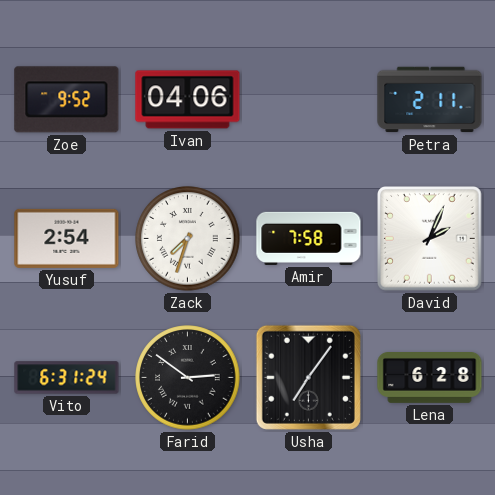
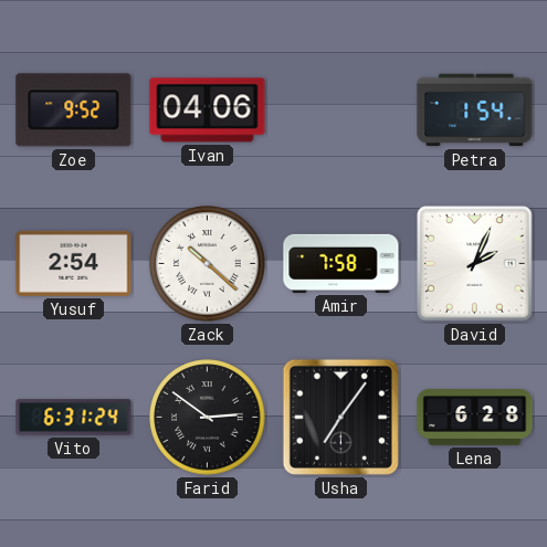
Petra: 2:11 -> 1:54 (475, 111)
Zack: 7:33 -> 10:22 (208, 264)
